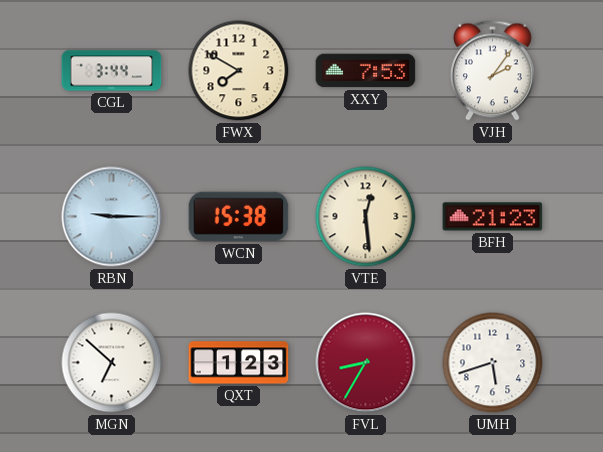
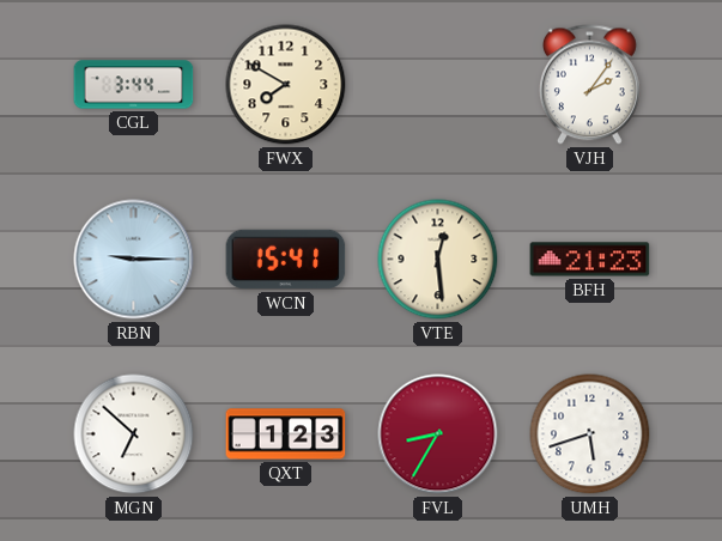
XXY: 7:53 -> none (366, 71)
WCN: 15:38 -> 15:41 (286, 260)
